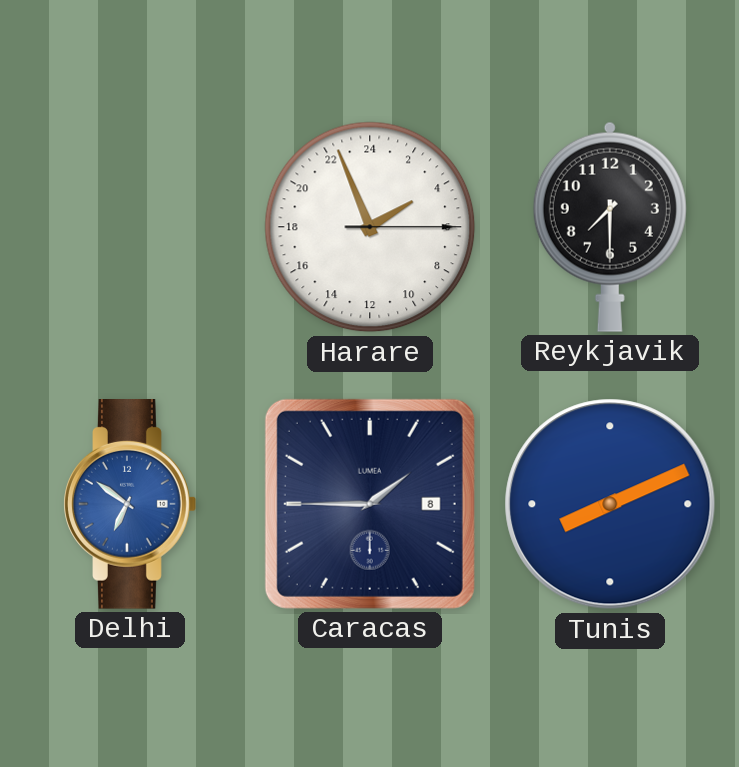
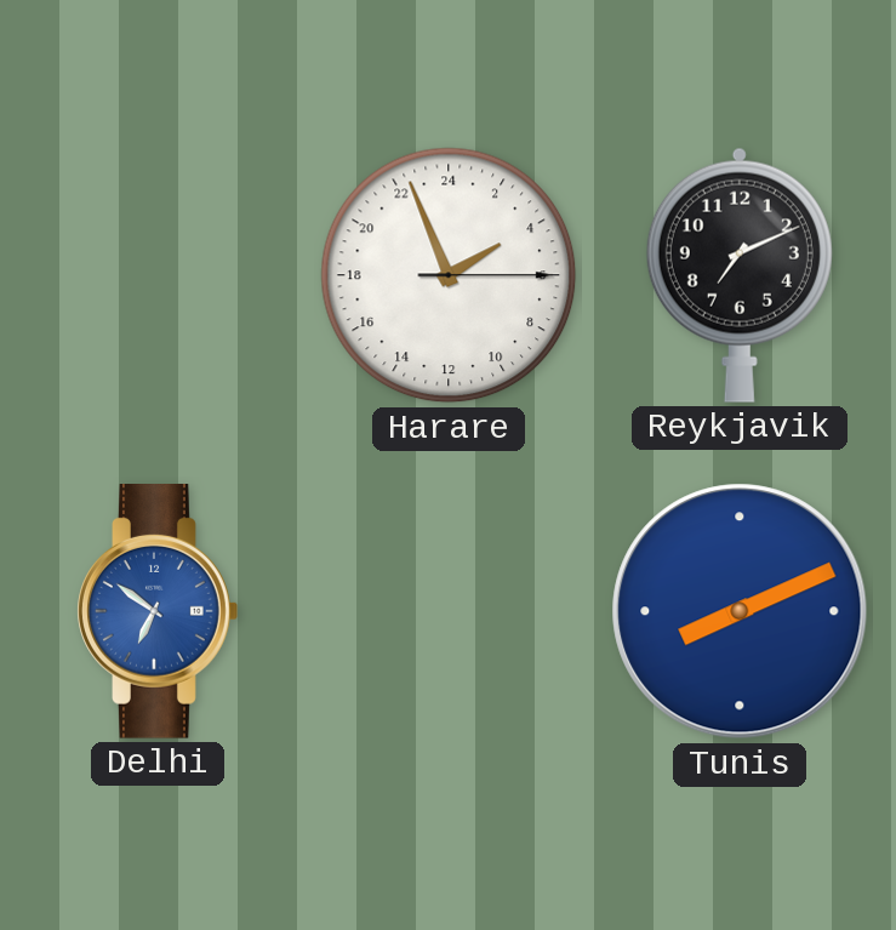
Reykjavik: 7:30 -> 7:11 (740, 275)
Caracas: 1:45 -> none (370, 504)
